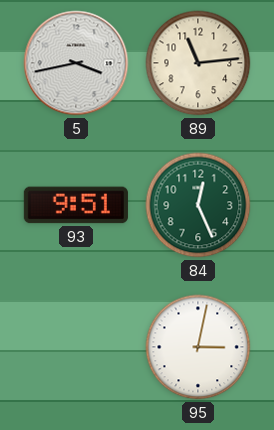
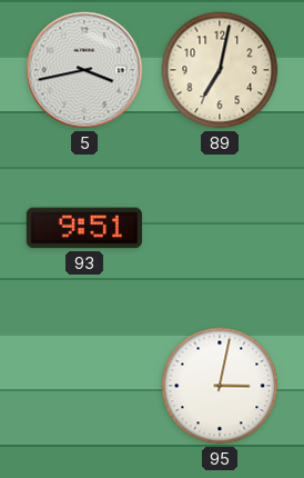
89: 11:14 -> 7:02 (220, 70)
84: 12:26 -> none (198, 205)
